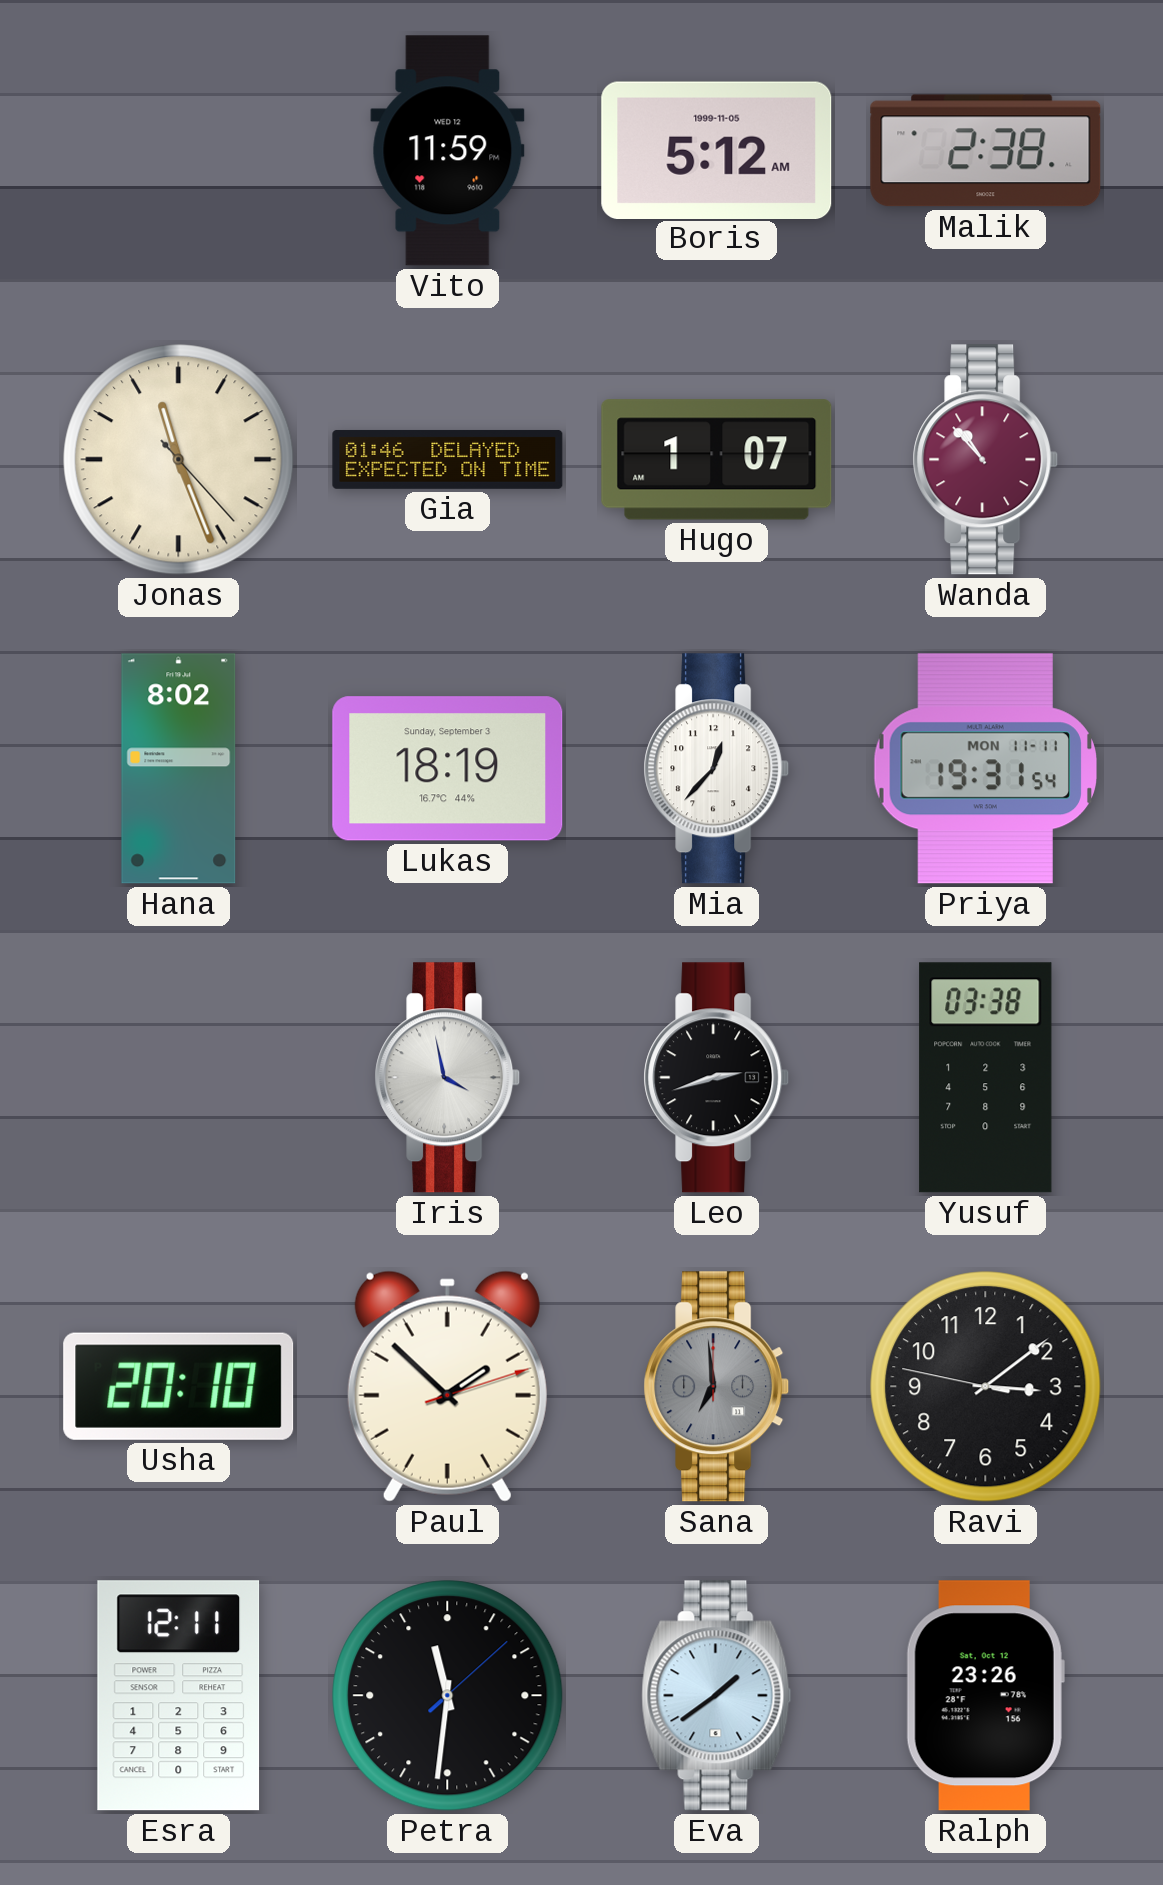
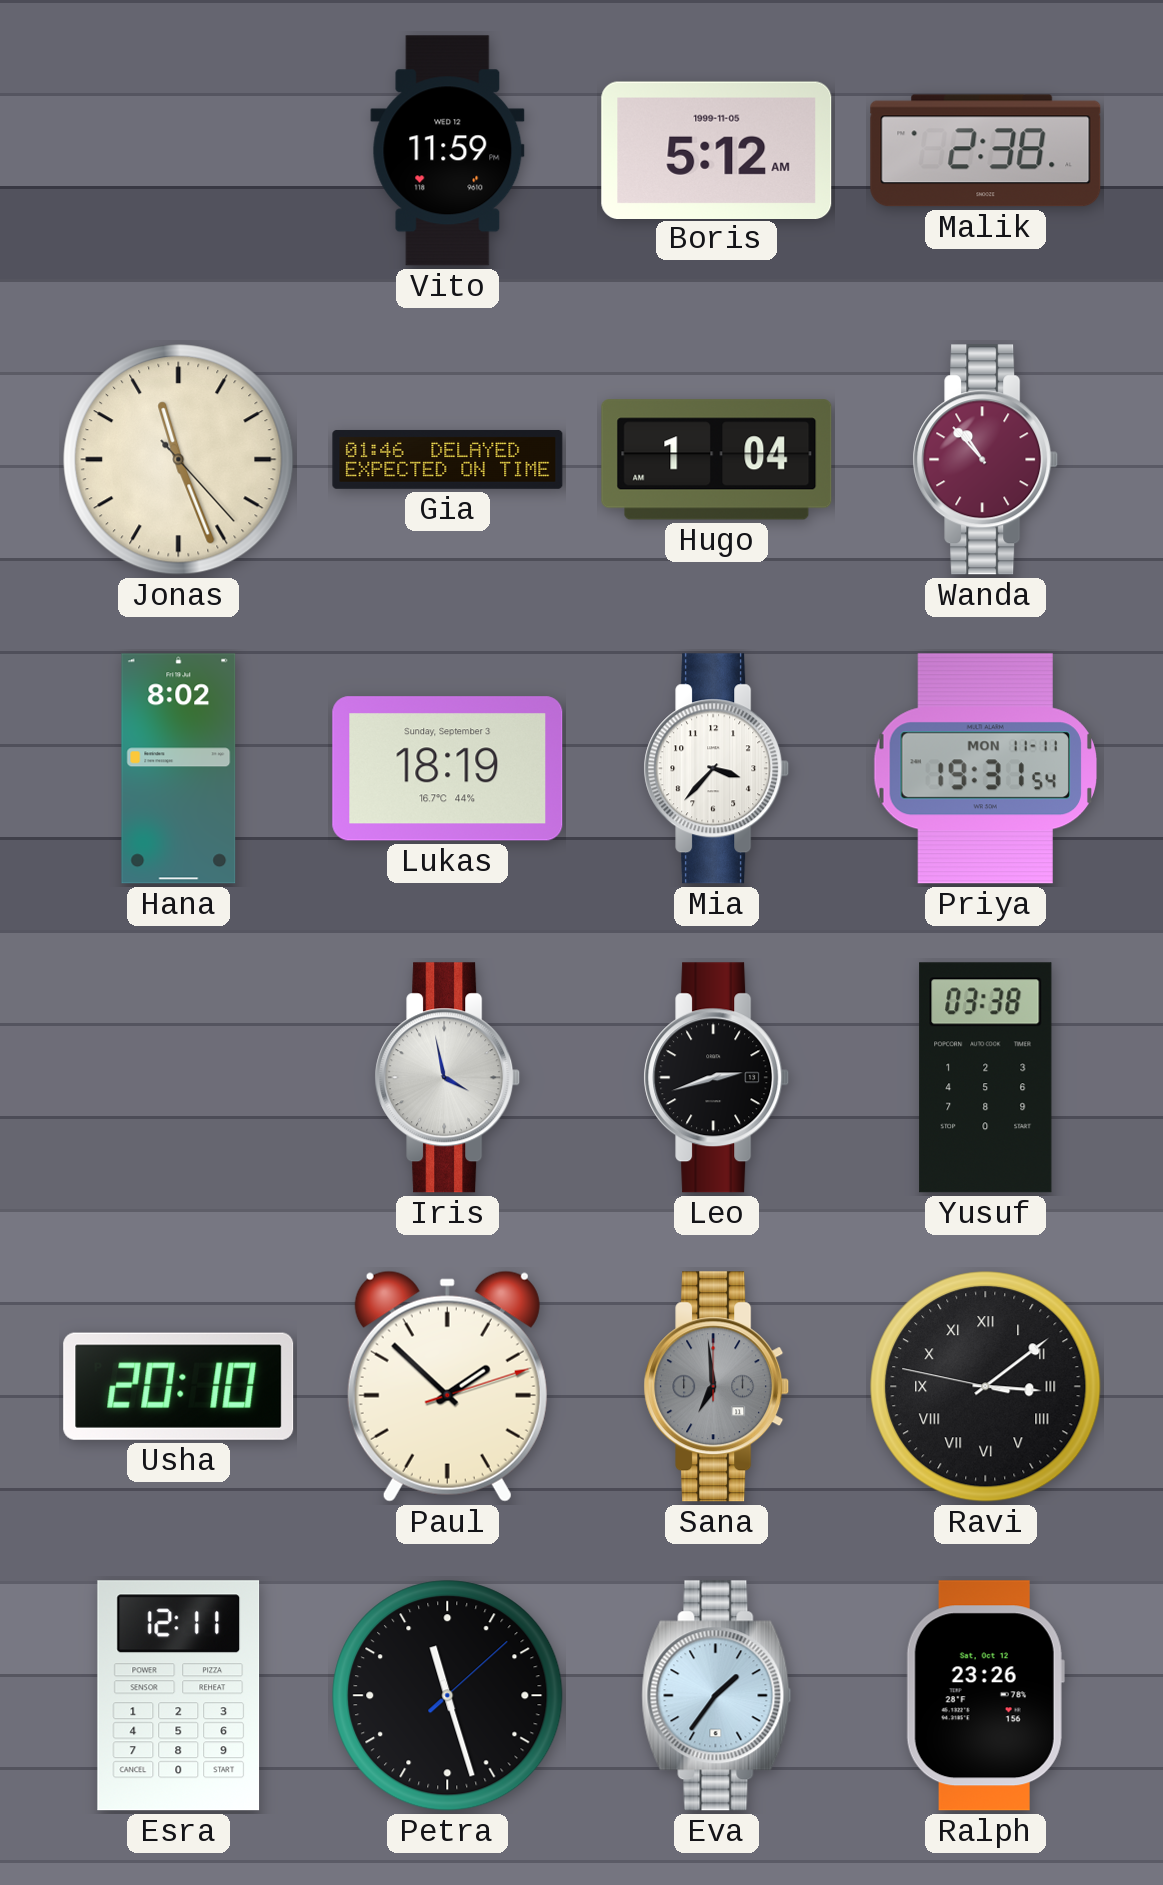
Hugo: 1:07 -> 1:04 (717, 460)
Mia: 12:37 -> 3:37 (717, 769)
Ravi numerals: Arabic -> Roman (986, 1387)
Petra: 11:31 -> 11:27 (448, 1696)
Eva: 1:39 -> 1:36 (717, 1696)
